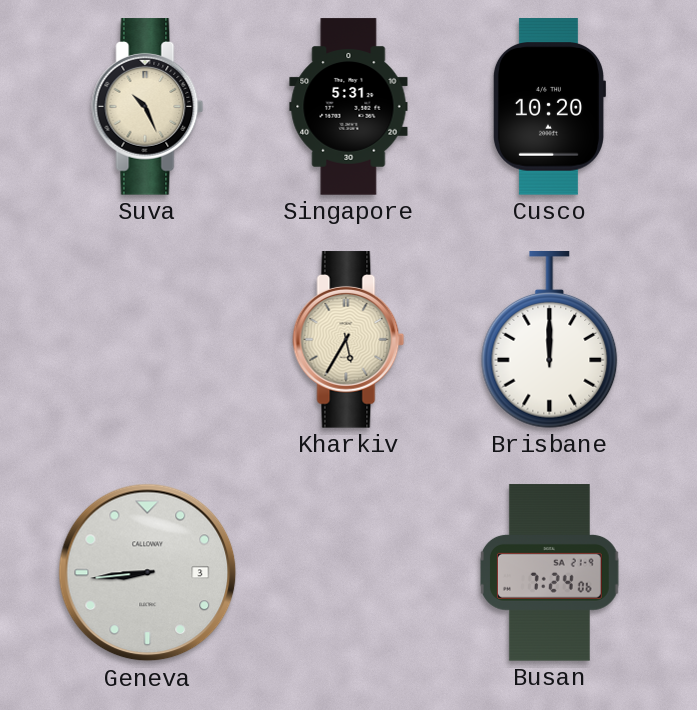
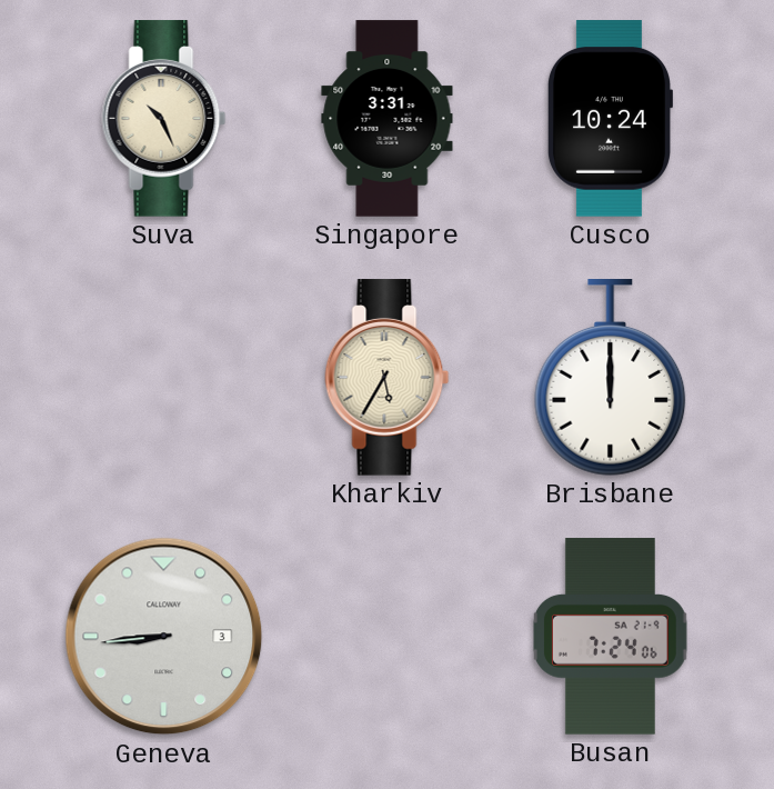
Singapore: 5:31 -> 3:31 (388, 119)
Cusco: 10:20 -> 10:24 (609, 119)
